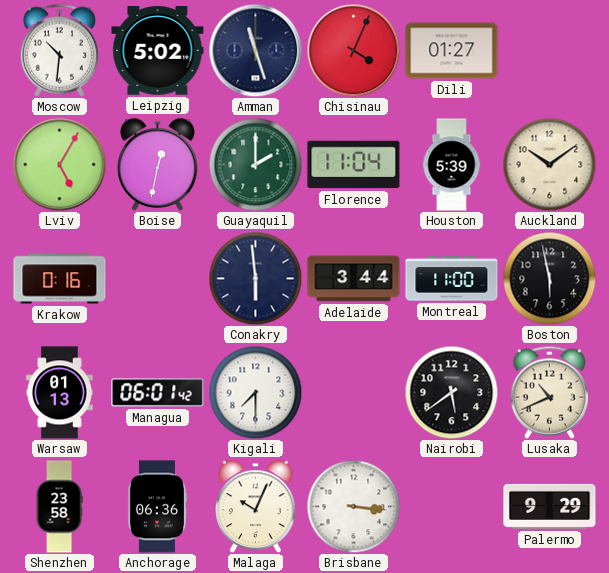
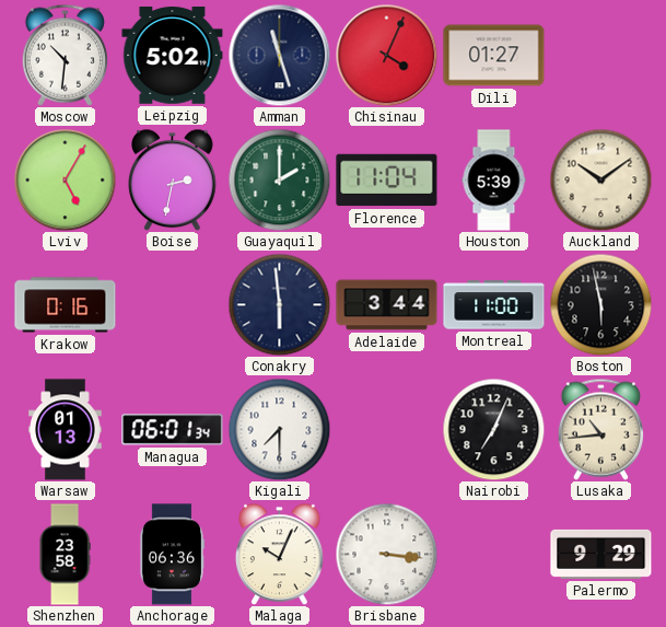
Boise: 12:32 -> 2:32 (173, 179)
Managua: 06:01:42 -> 06:01:34 (173, 430)
Nairobi: 5:39 -> 7:04 (493, 429)
Lusaka: 10:41 -> 10:44 (600, 429)
